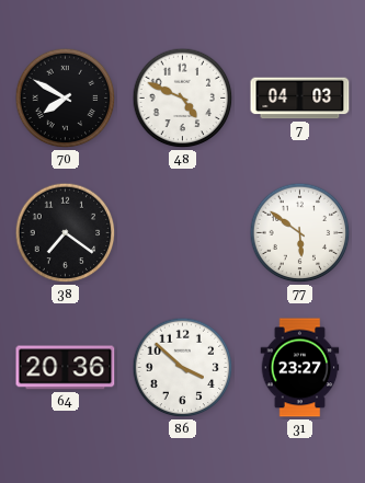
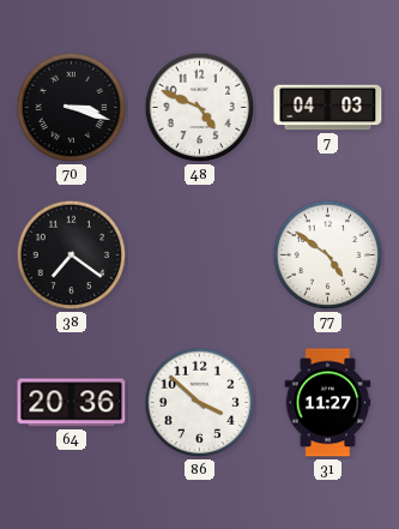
70: 7:50 -> 3:18 (72, 108)
77: 5:51 -> 4:51 (328, 256)
31: 23:27 -> 11:27 (328, 403)
